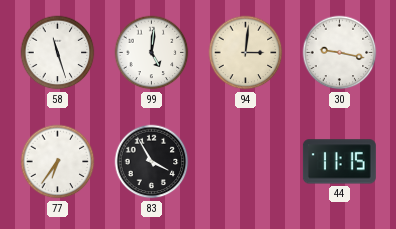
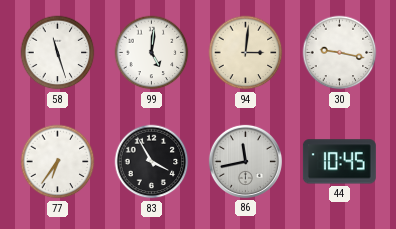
86: none -> 11:43 (245, 161)
44: 11:15 -> 10:45 (339, 162)
